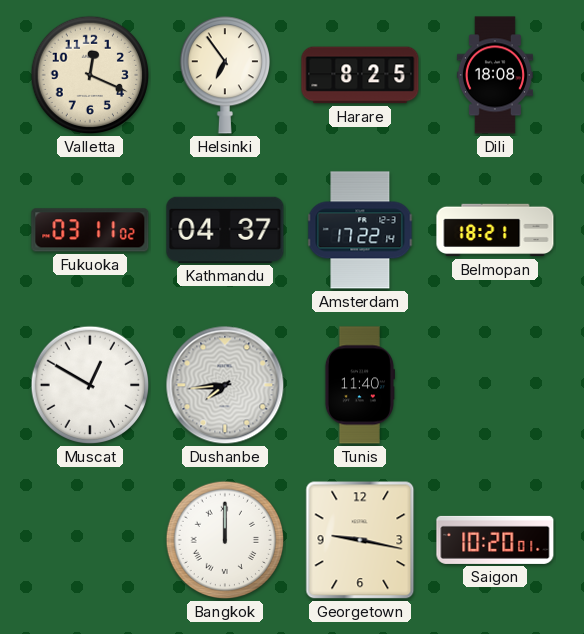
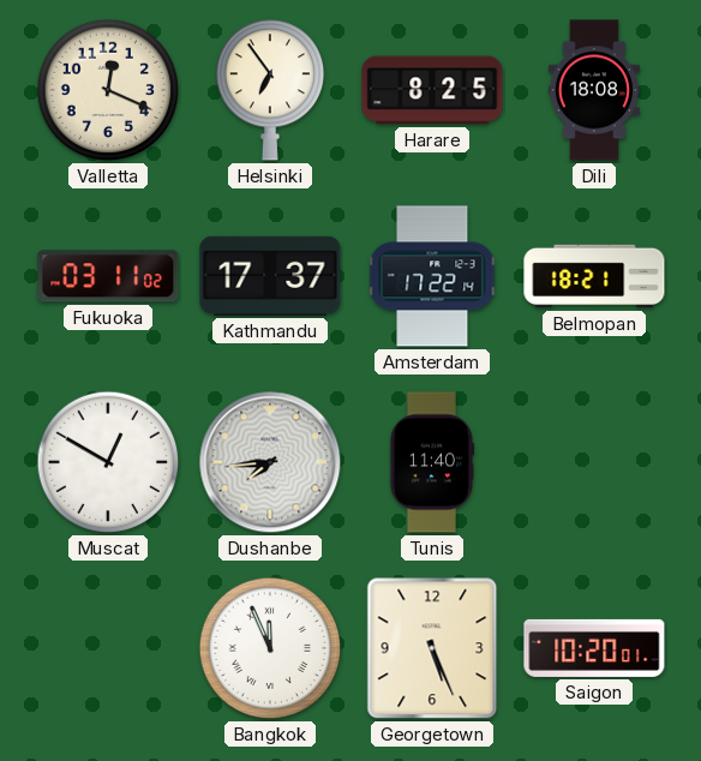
Kathmandu: 04:37 -> 17:37 (270, 276)
Bangkok: 12:00 -> 11:56 (270, 648)
Georgetown: 9:17 -> 5:26 (432, 648)
